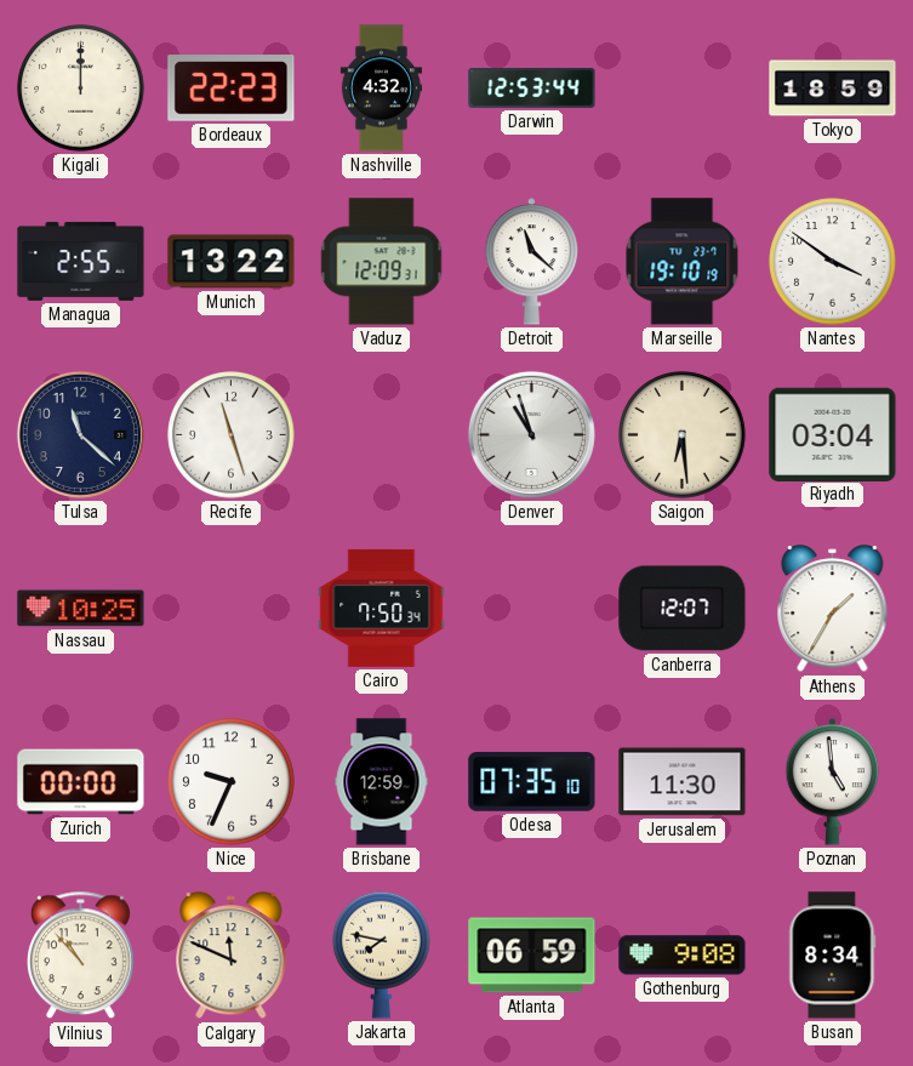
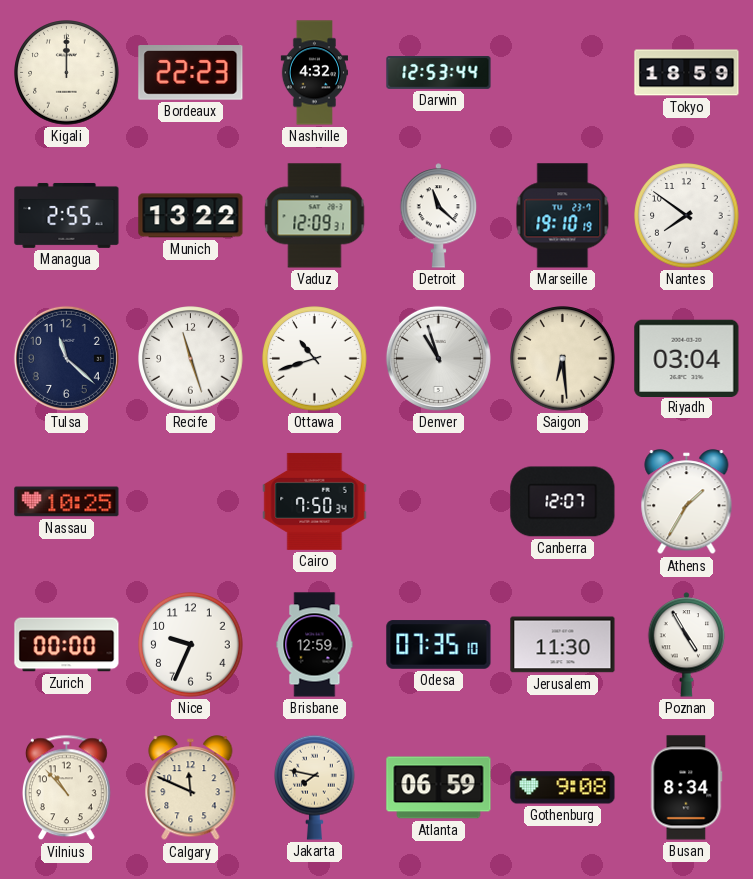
Nantes: 3:51 -> 7:51 (687, 216)
Ottawa: none -> 10:42 (315, 359)
Poznan: 4:59 -> 4:55 (687, 645)
